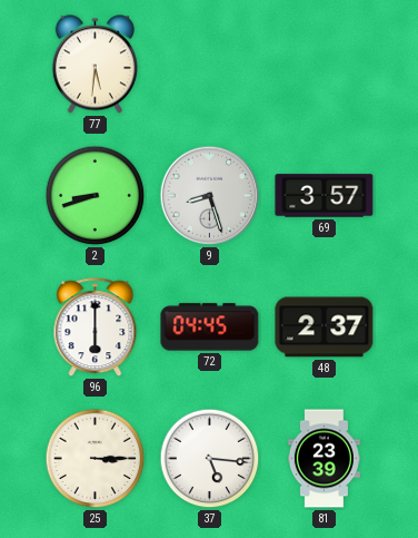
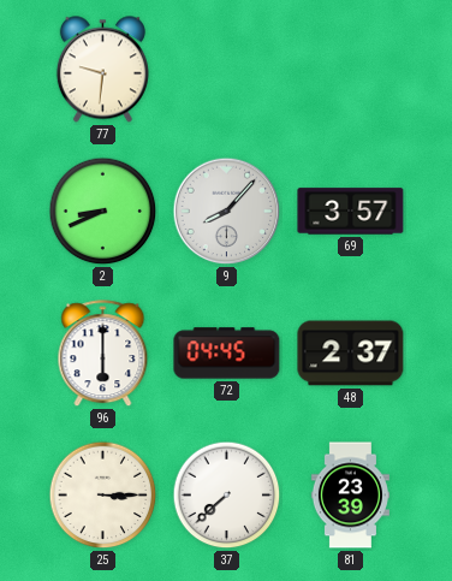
77: 5:31 -> 9:31 (102, 70)
2: 8:42 -> 8:41 (103, 212)
9: 8:27 -> 8:07 (227, 212)
37: 5:16 -> 7:38 (227, 496)
